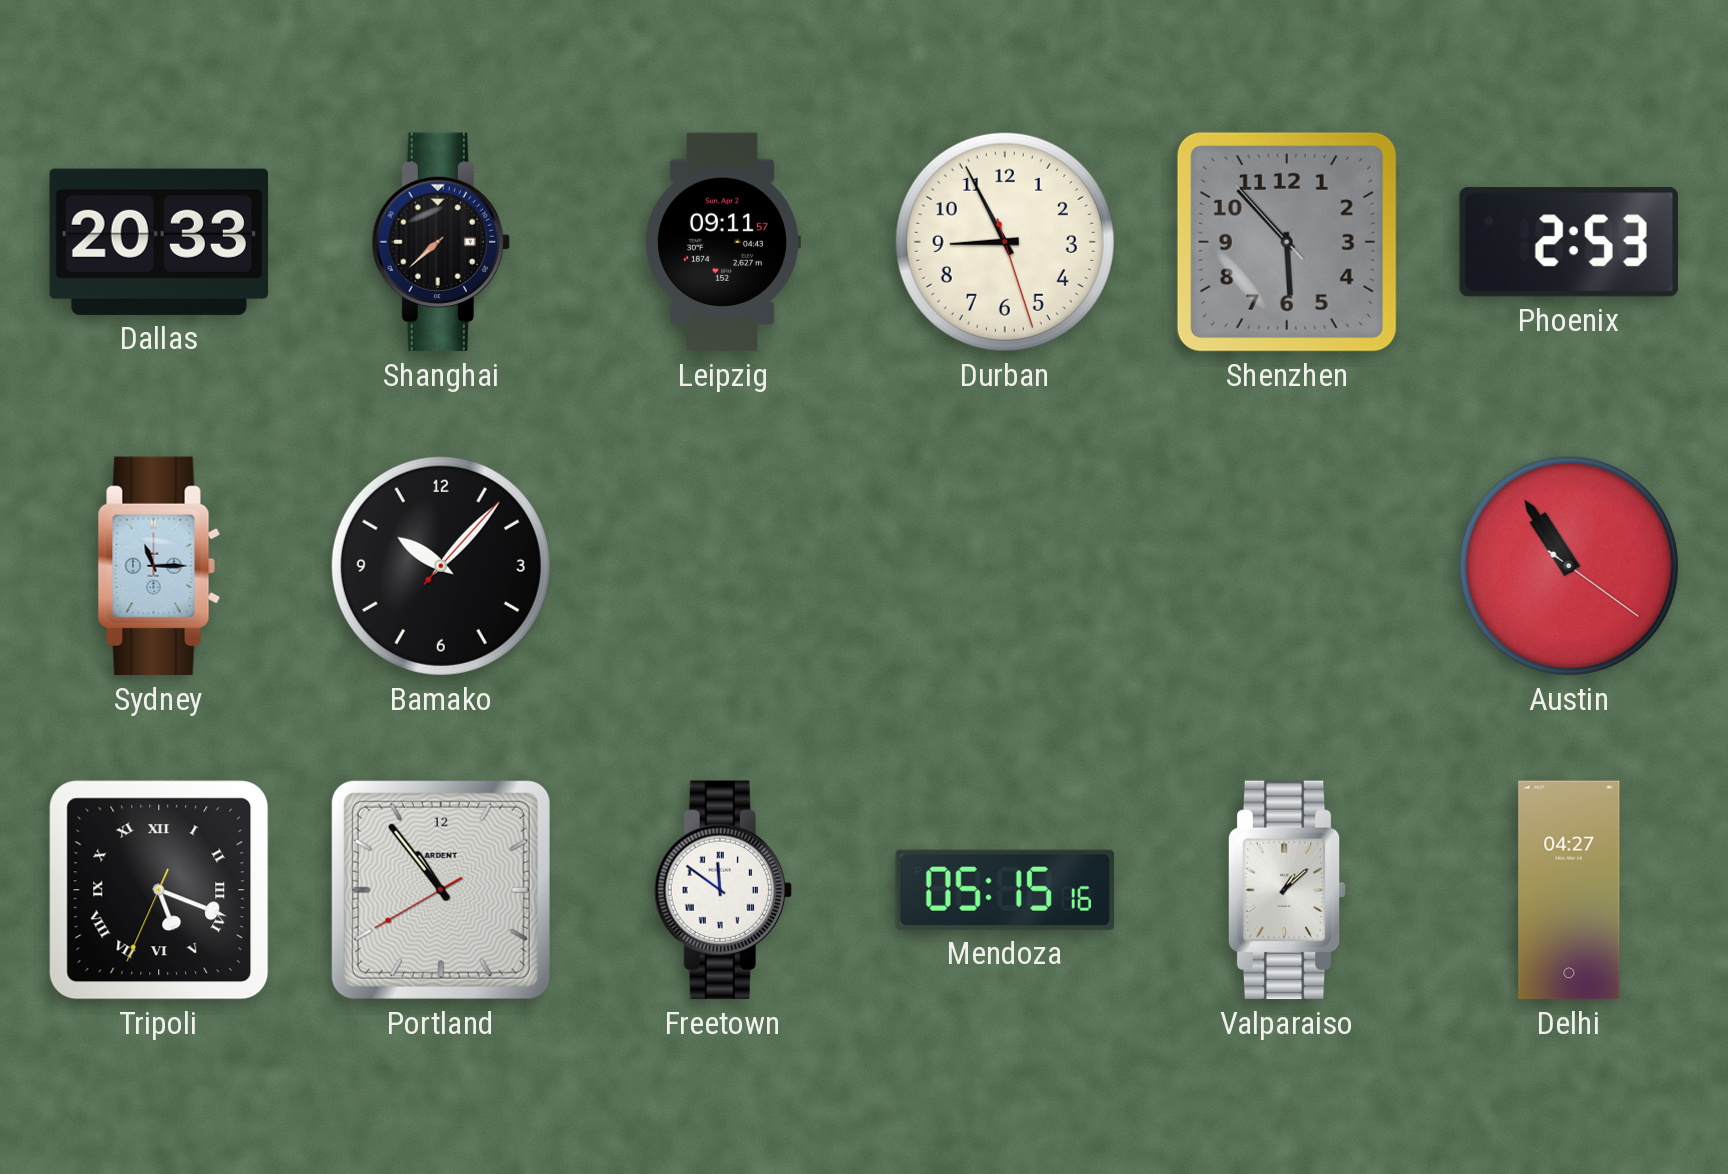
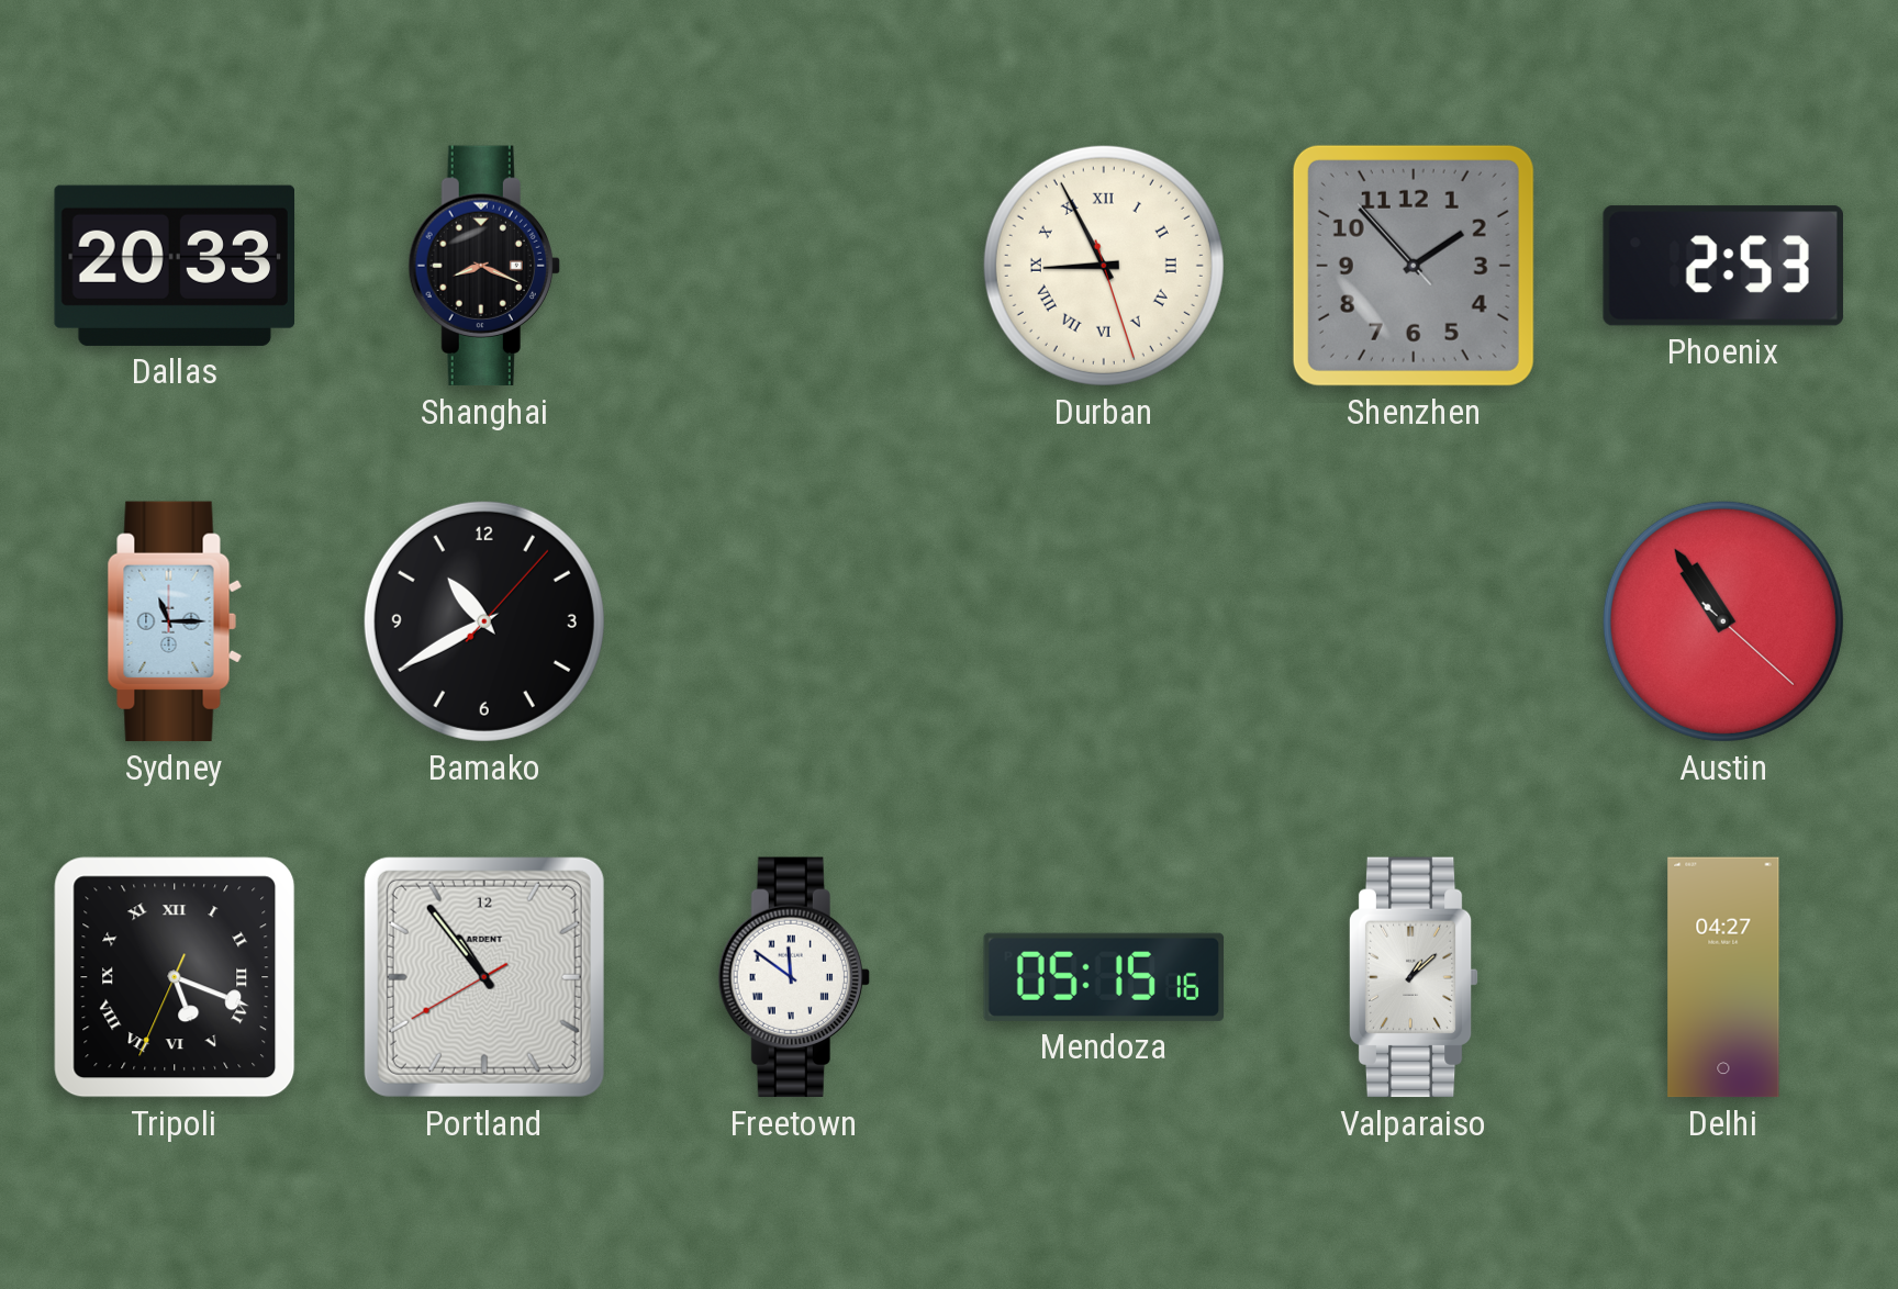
Shanghai: 7:38 -> 8:19 (484, 266)
Leipzig: 09:11 -> none (723, 242)
Durban numerals: Arabic -> Roman (1104, 266)
Shenzhen: 5:52 -> 1:52 (1414, 266)
Bamako: 10:07 -> 10:40 (484, 621)
Austin: 10:54:21 -> 10:54:22 (1723, 621)
